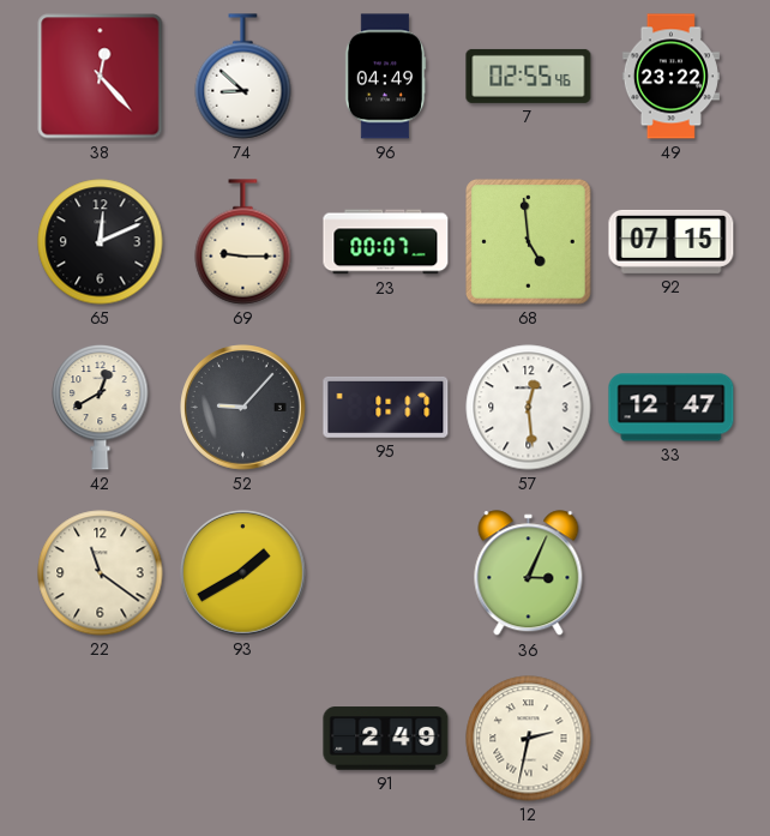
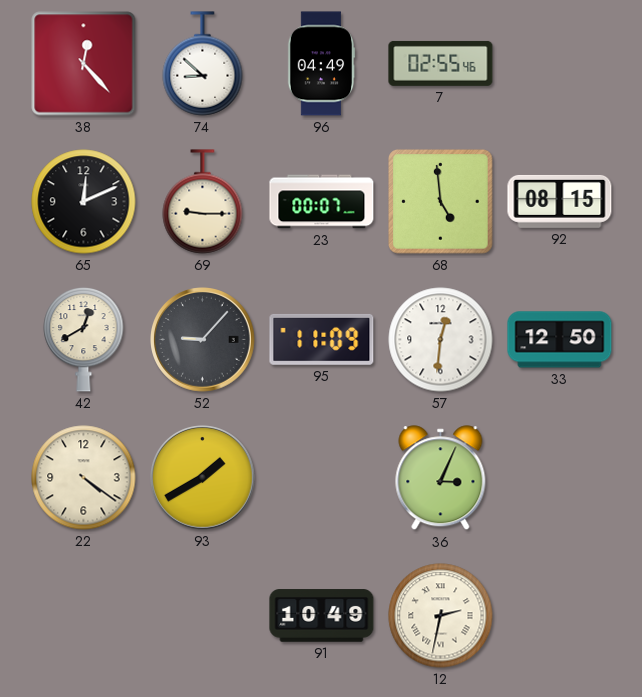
49: 23:22 -> none (670, 77)
92: 07:15 -> 08:15 (560, 201)
95: 1:17 -> 11:09 (322, 339)
57: 12:29 -> 12:31 (441, 340)
33: 12:47 -> 12:50 (560, 340)
22: 11:21 -> 4:21 (84, 478)
91: 2:49 -> 10:49 (322, 616)
